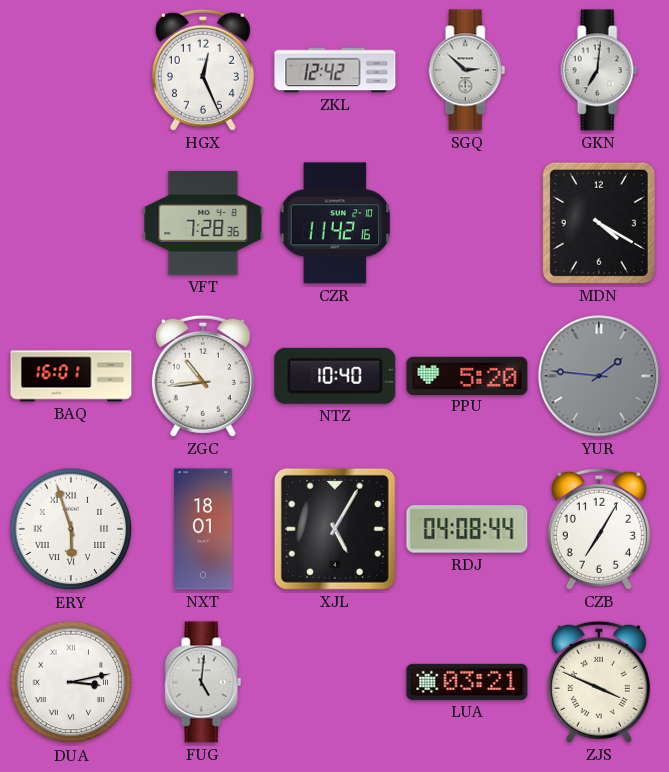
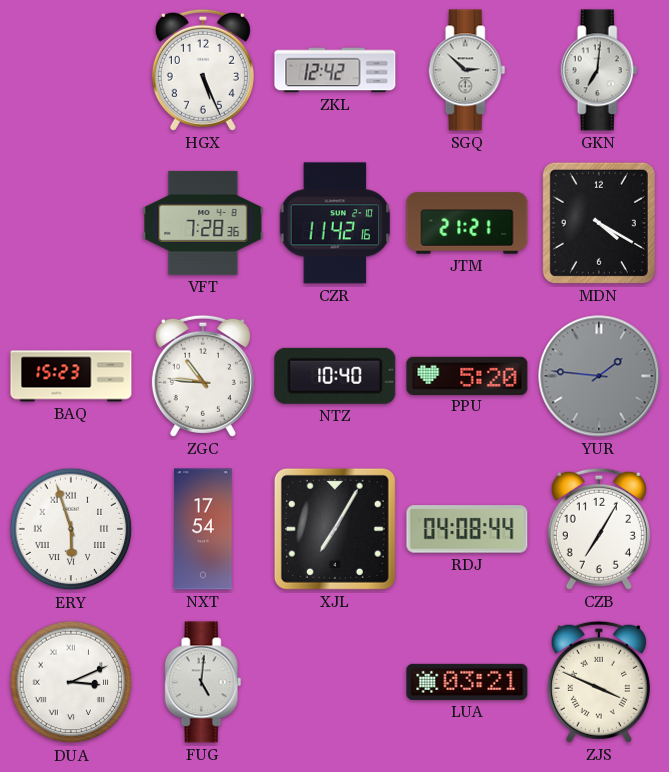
HGX: 12:26 -> 5:26 (203, 70)
JTM: none -> 21:21 (467, 223)
BAQ: 16:01 -> 15:23 (71, 376)
ZGC: 10:44 -> 10:46 (203, 376)
NXT: 18:01 -> 17:54 (203, 529)
XJL: 5:05 -> 7:05 (335, 529)
DUA: 3:13 -> 3:11 (71, 682)
